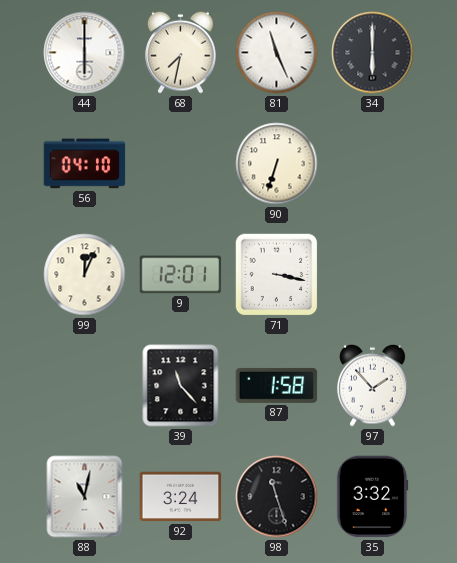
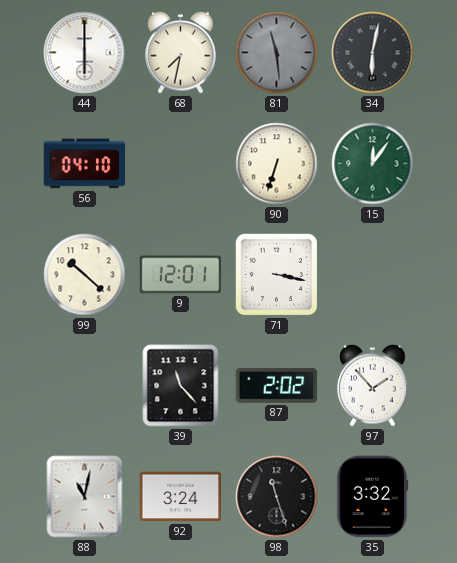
81: 11:26 -> 11:29 (277, 53)
81 dial: white -> grey (277, 53)
34: 6:00 -> 6:02 (373, 53)
15: none -> 12:06 (373, 164)
99: 12:04 -> 10:22 (85, 275)
87: 1:58 -> 2:02 (277, 385)
